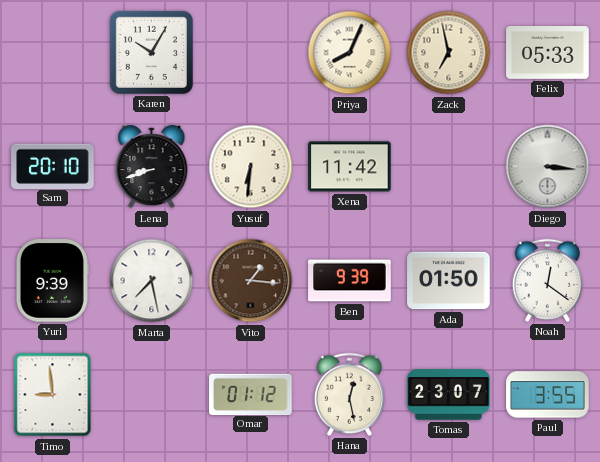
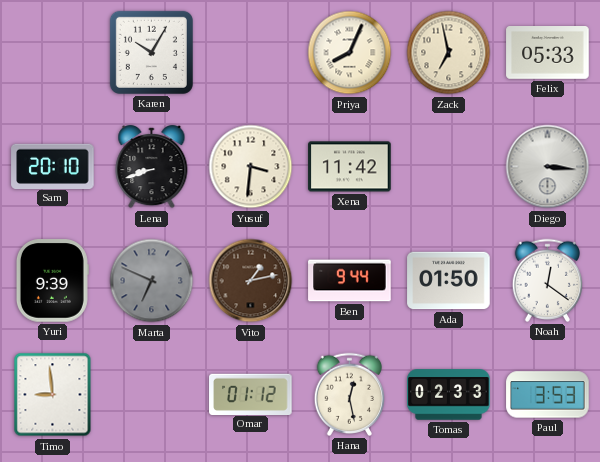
Yusuf: 6:31 -> 3:31 (251, 167)
Marta: 7:28 -> 6:49 (152, 281)
Marta dial: white -> grey (152, 281)
Vito: 1:16 -> 1:13 (251, 281)
Ben: 9:39 -> 9:44 (350, 281)
Tomas: 23:07 -> 02:33 (449, 395)
Paul: 3:55 -> 3:53 (548, 395)
